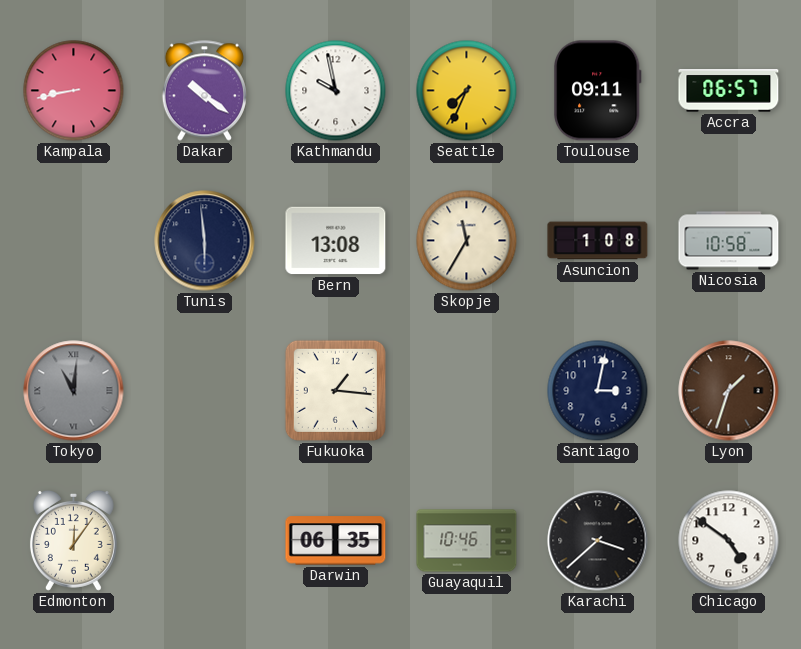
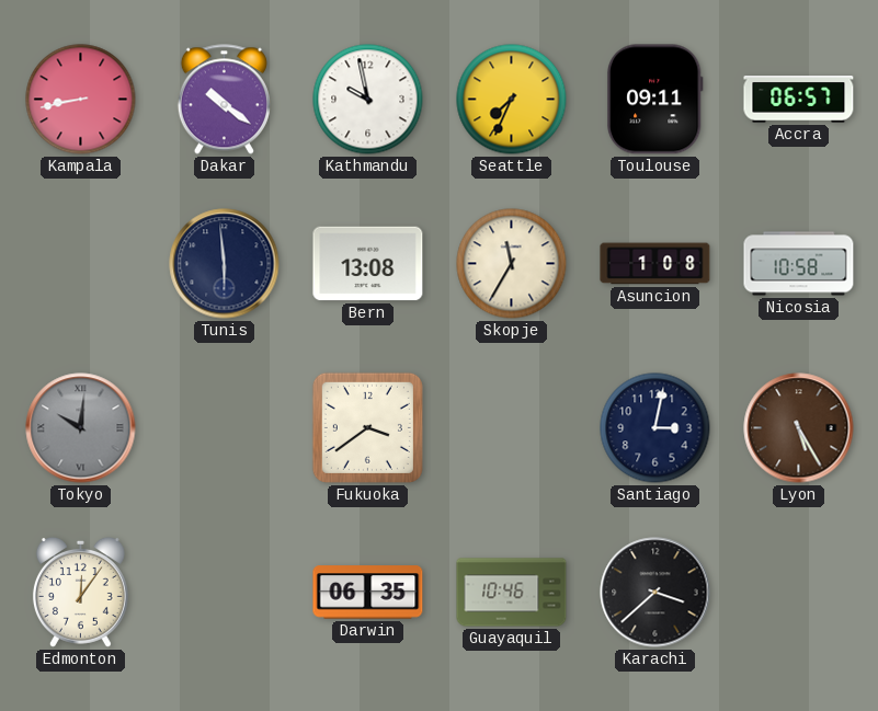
Tokyo: 11:01 -> 10:01 (81, 428)
Fukuoka: 1:16 -> 3:39 (367, 427)
Lyon: 1:33 -> 5:25 (799, 428)
Chicago: 4:51 -> none (729, 541)
